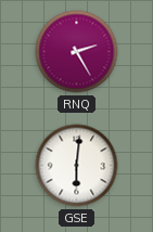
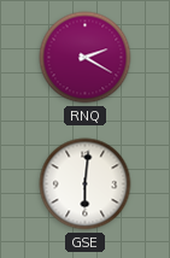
RNQ: 2:25 -> 2:20 (86, 58)
